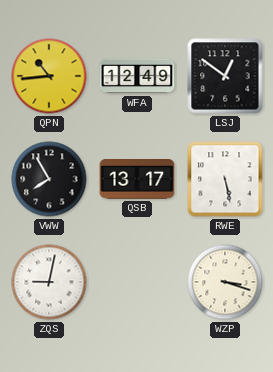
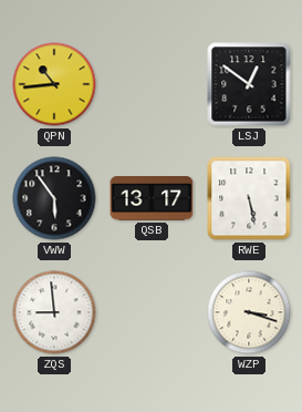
WFA: 12:49 -> none (137, 76)
VWW: 7:55 -> 5:54 (54, 198)
ZQS: 9:02 -> 8:59 (54, 312)
